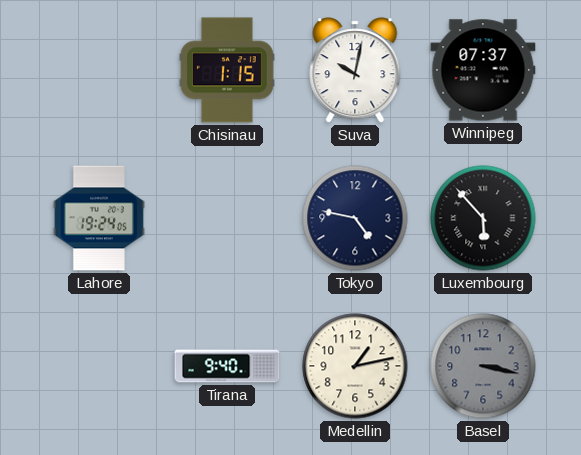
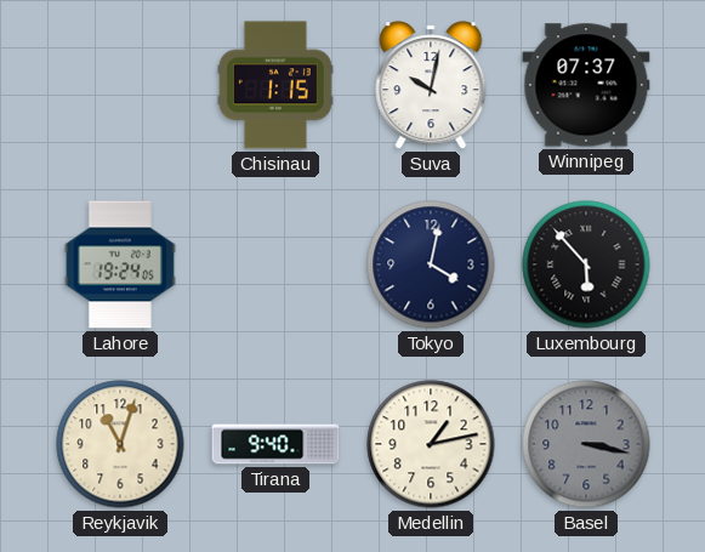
Tokyo: 4:47 -> 4:02 (431, 264)
Reykjavik: none -> 11:03 (120, 444)
